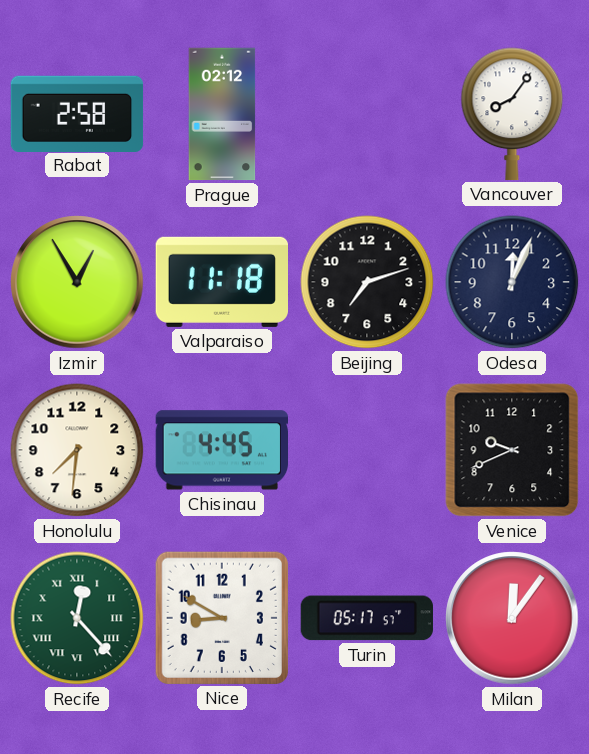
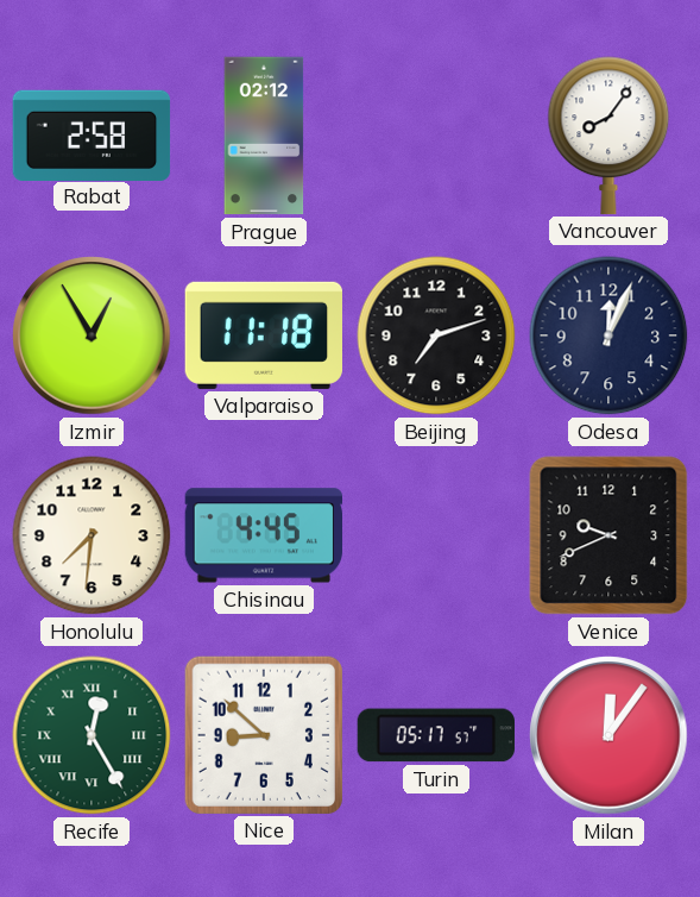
Recife: 12:23 -> 12:25 (92, 735)
Nice: 8:50 -> 8:52 (264, 735)
